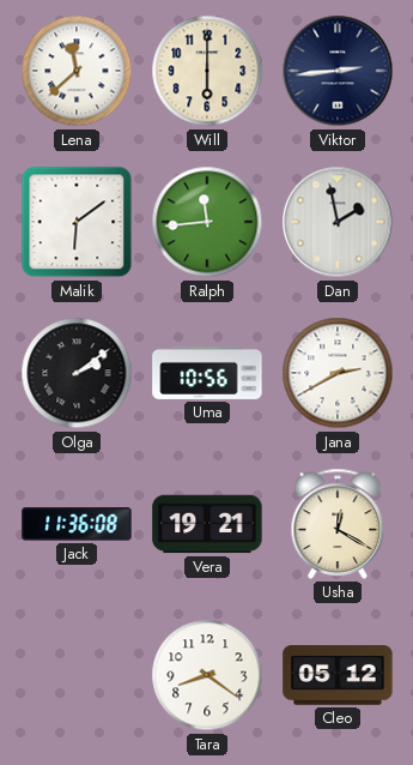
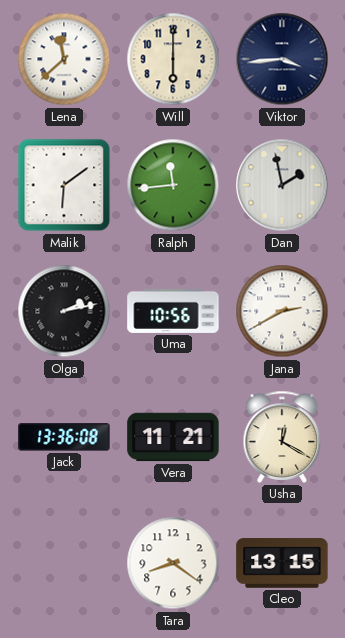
Viktor: 2:44 -> 3:44 (282, 59)
Olga: 2:09 -> 2:13 (64, 311)
Jack: 11:36 -> 13:36 (64, 437)
Vera: 19:21 -> 11:21 (173, 437)
Cleo: 05:12 -> 13:15 (282, 563)
